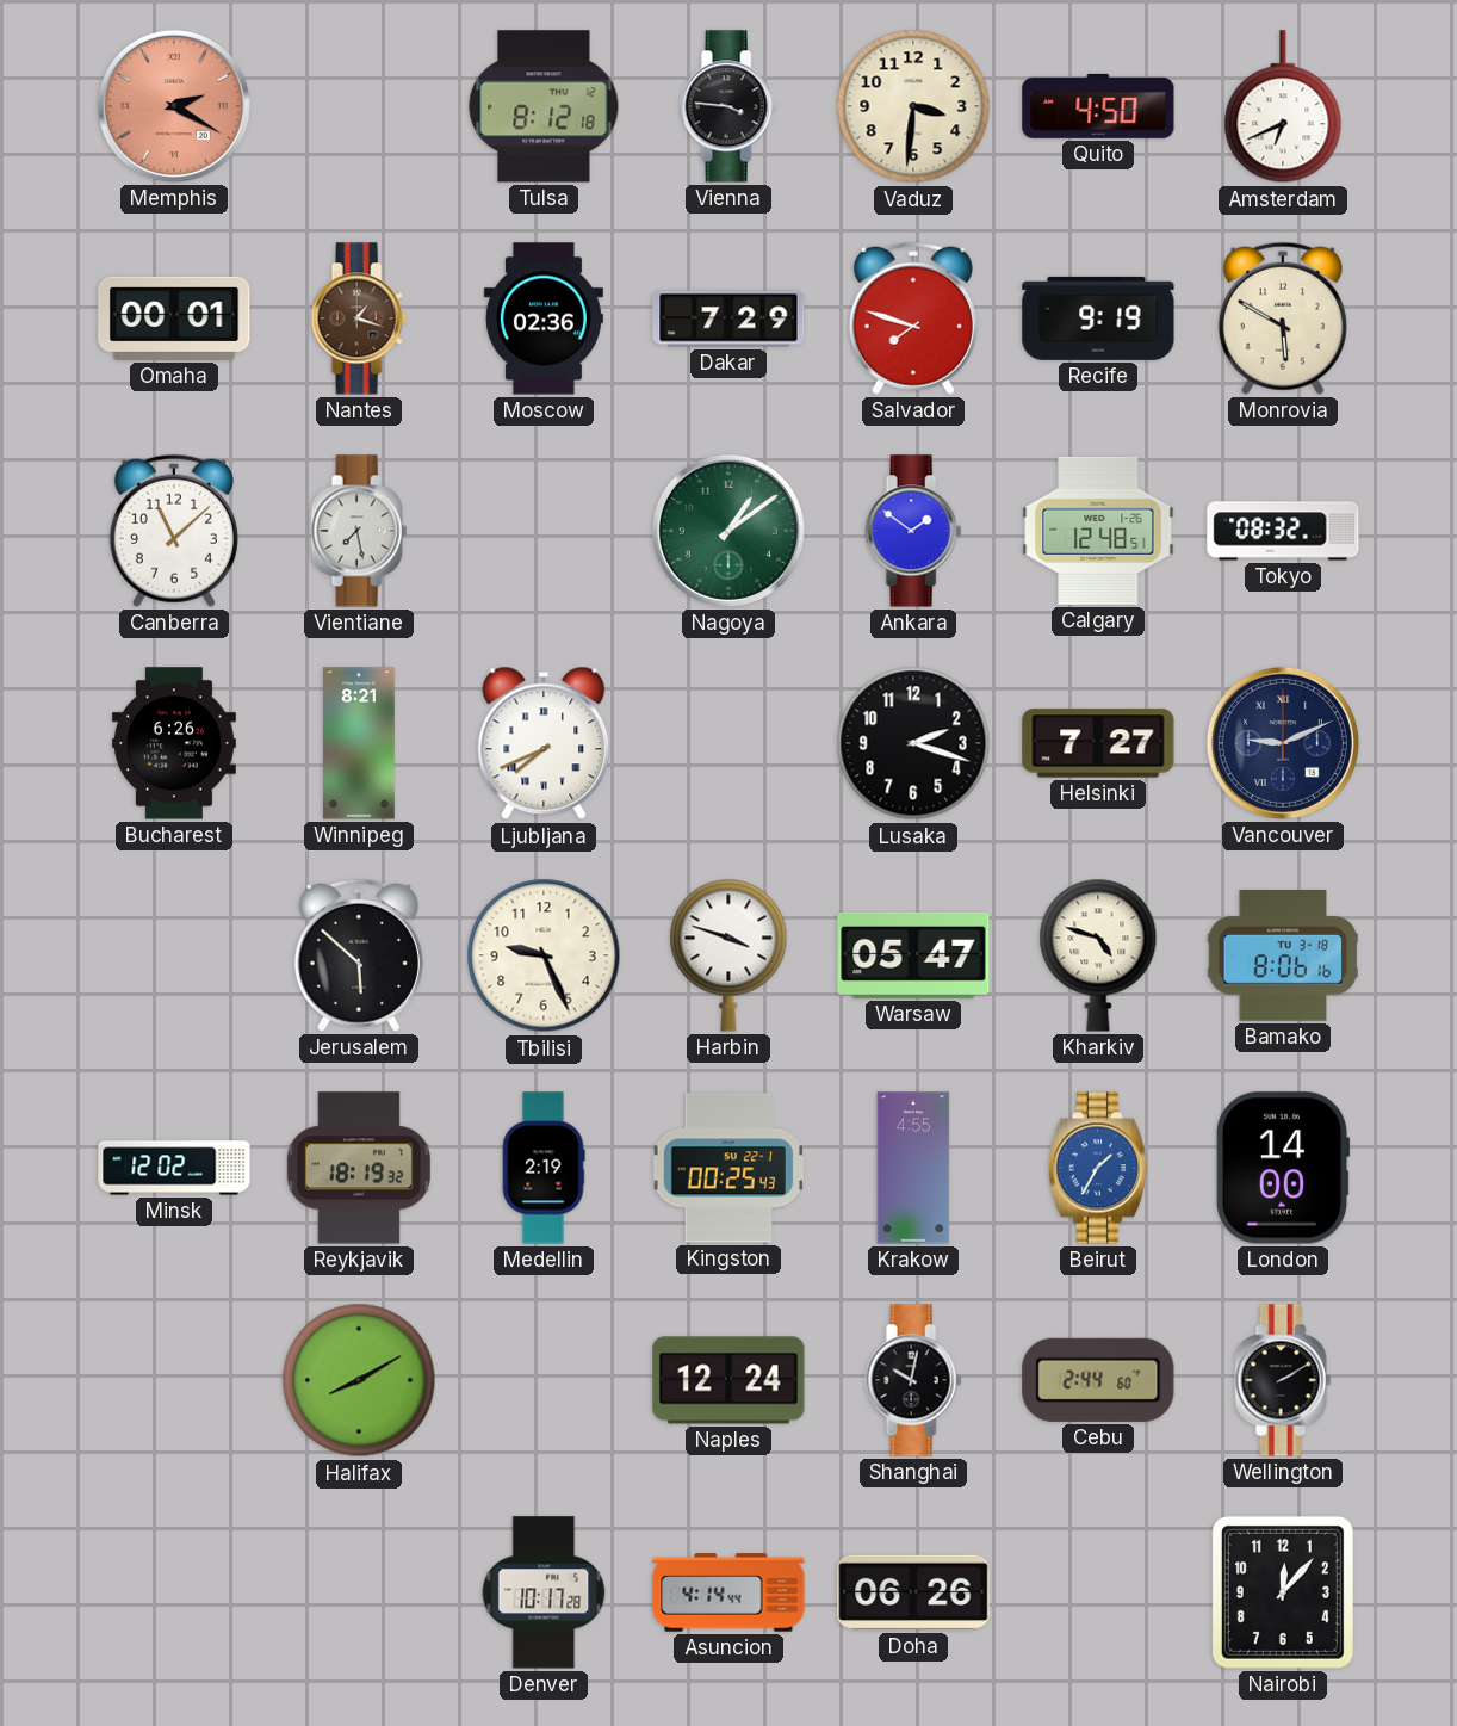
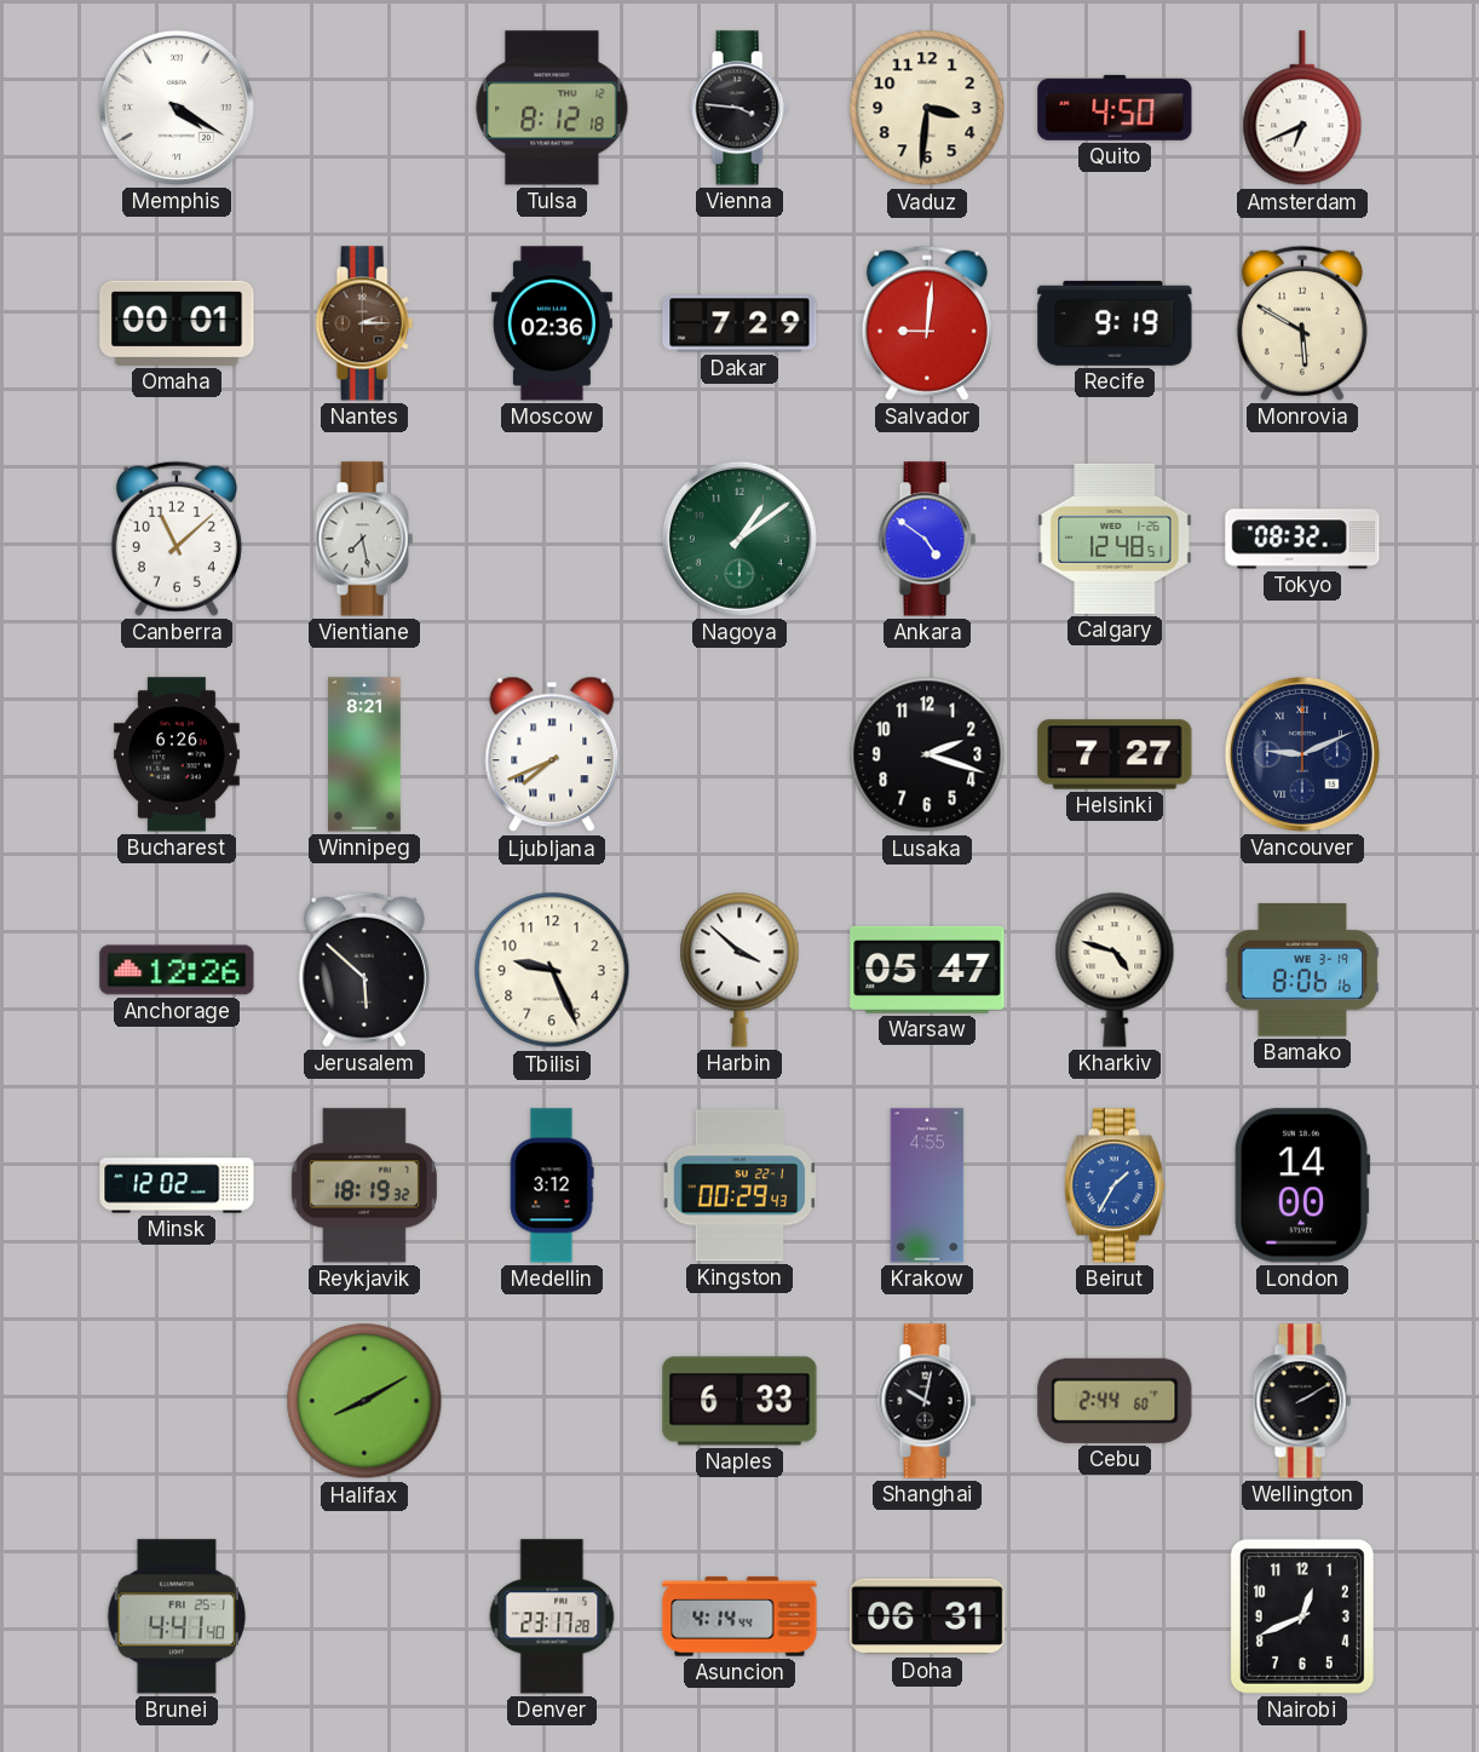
Memphis: 2:20 -> 4:20 (177, 108)
Memphis dial: salmon -> white (177, 108)
Nantes: 1:18 -> 2:15 (364, 323)
Salvador: 7:48 -> 9:01 (927, 323)
Ankara: 1:51 -> 4:51 (927, 539)
Anchorage: none -> 12:26 (177, 970)
Harbin: 3:48 -> 3:52 (739, 970)
Bamako date: TU 3-18 -> WE 3-19 (1302, 971)
Medellin: 2:19 -> 3:12 (552, 1185)
Kingston: 00:25 -> 00:29 (739, 1185)
Naples: 12:24 -> 6:33 (739, 1401)
Brunei: none -> 4:41 (177, 1616)
Denver: 10:17 -> 23:17 (552, 1616)
Doha: 06:26 -> 06:31 (927, 1616)
Nairobi: 12:07 -> 12:41 (1302, 1616)
